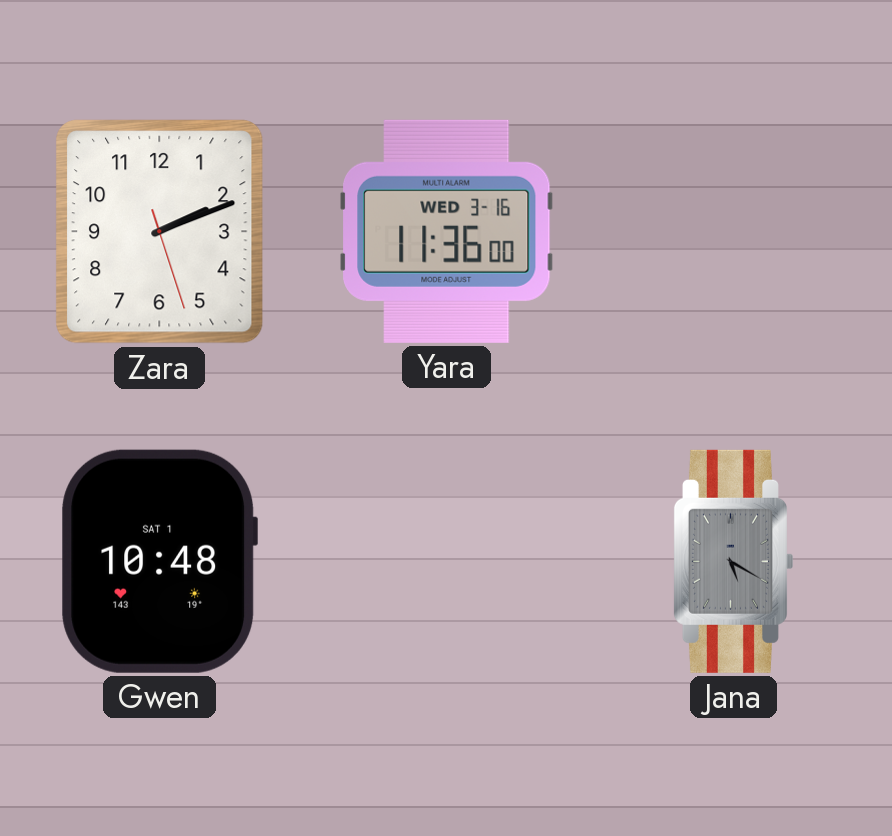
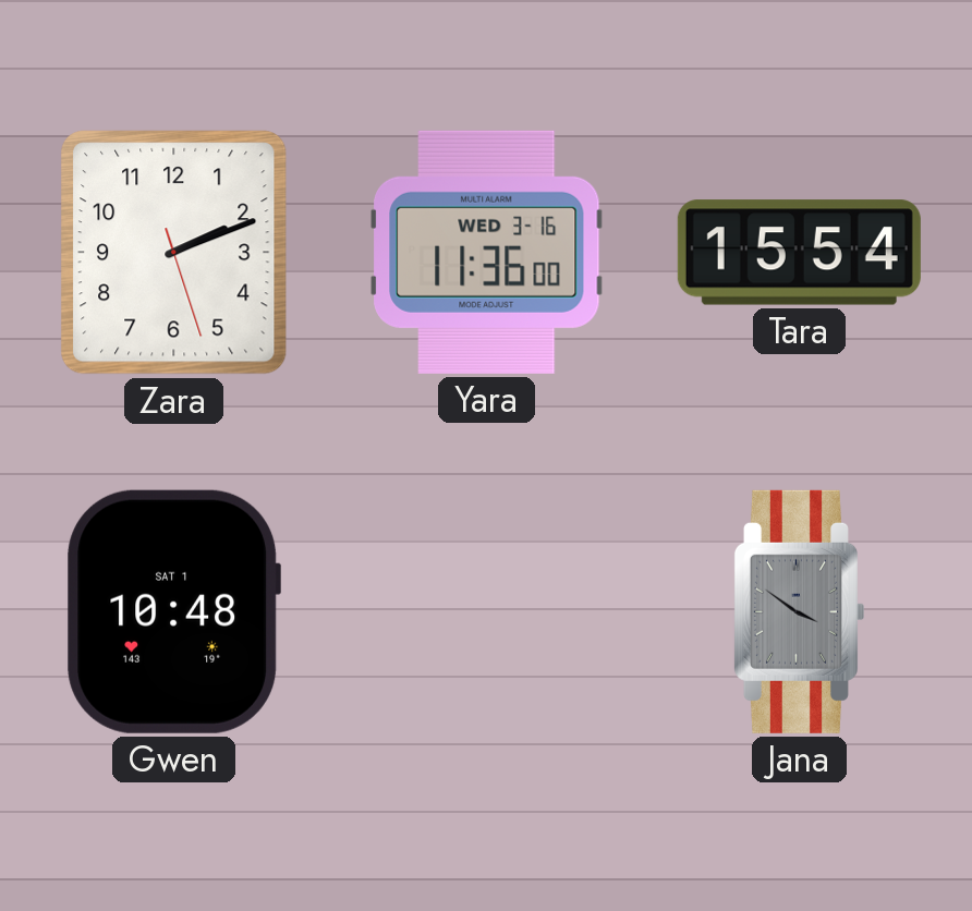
Tara: none -> 15:54 (799, 253)
Jana: 5:20 -> 3:51 (799, 611)
